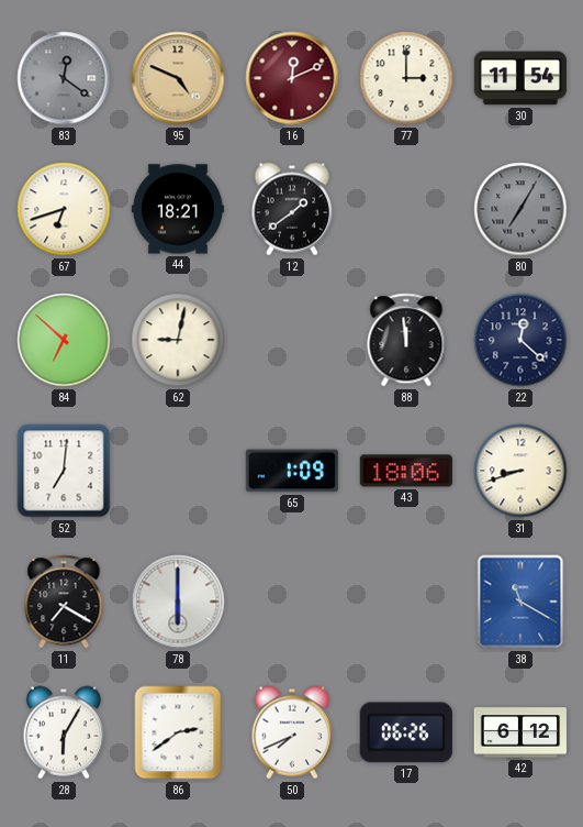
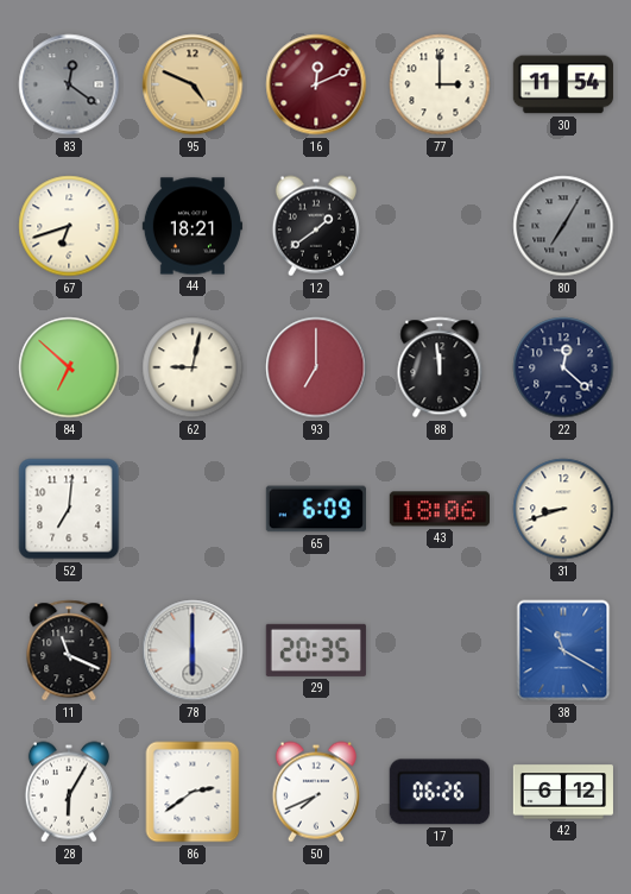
93: none -> 7:00 (316, 367)
65: 1:09 -> 6:09 (316, 509)
11: 7:20 -> 11:19 (69, 650)
29: none -> 20:35 (316, 650)
